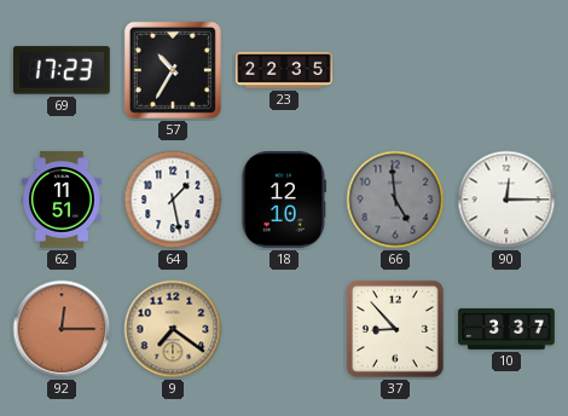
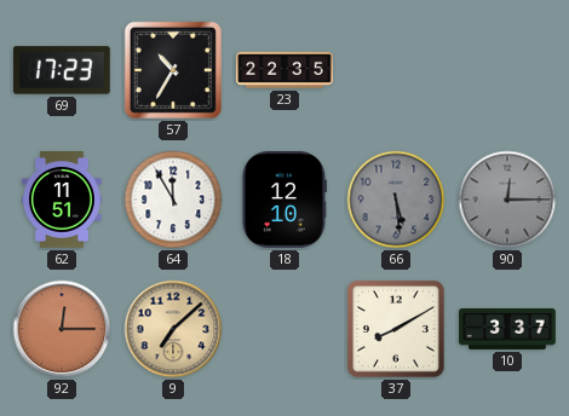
64: 1:28 -> 11:55 (173, 200)
66: 4:59 -> 5:29 (396, 200)
90 dial: white -> grey (507, 200)
9: 7:21 -> 7:08 (173, 329)
37: 8:53 -> 8:10 (396, 329)
